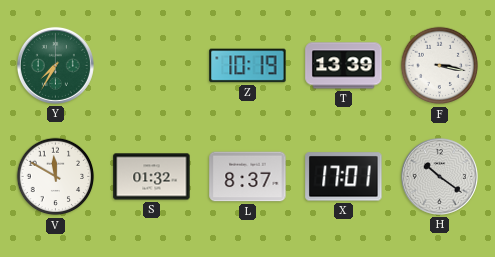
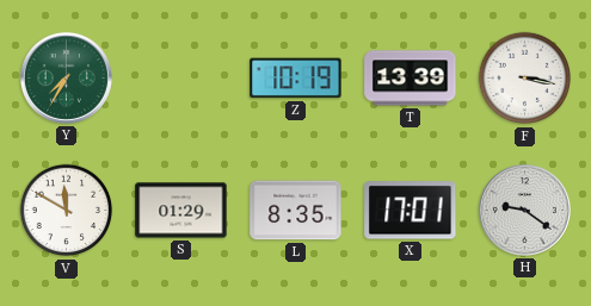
S: 01:32 -> 01:29 (181, 211)
L: 8:37 -> 8:35 (296, 211)
H: 10:21 -> 9:21 (524, 210)
